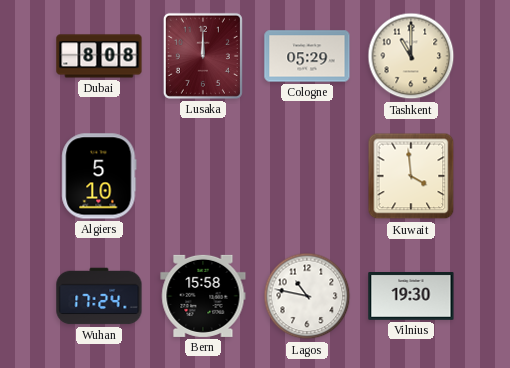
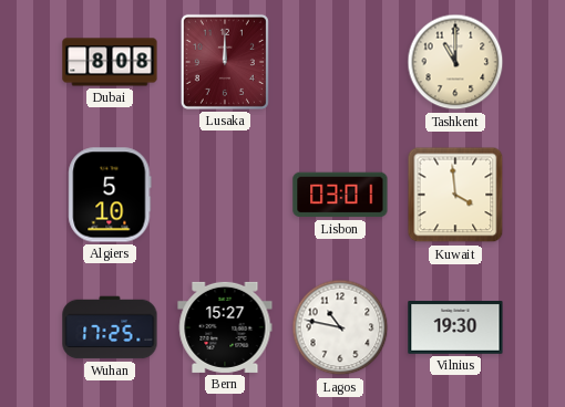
Cologne: 05:29 -> none (307, 56)
Lisbon: none -> 03:01 (340, 195)
Wuhan: 17:24 -> 17:25 (110, 327)
Bern: 15:58 -> 15:27 (225, 327)
